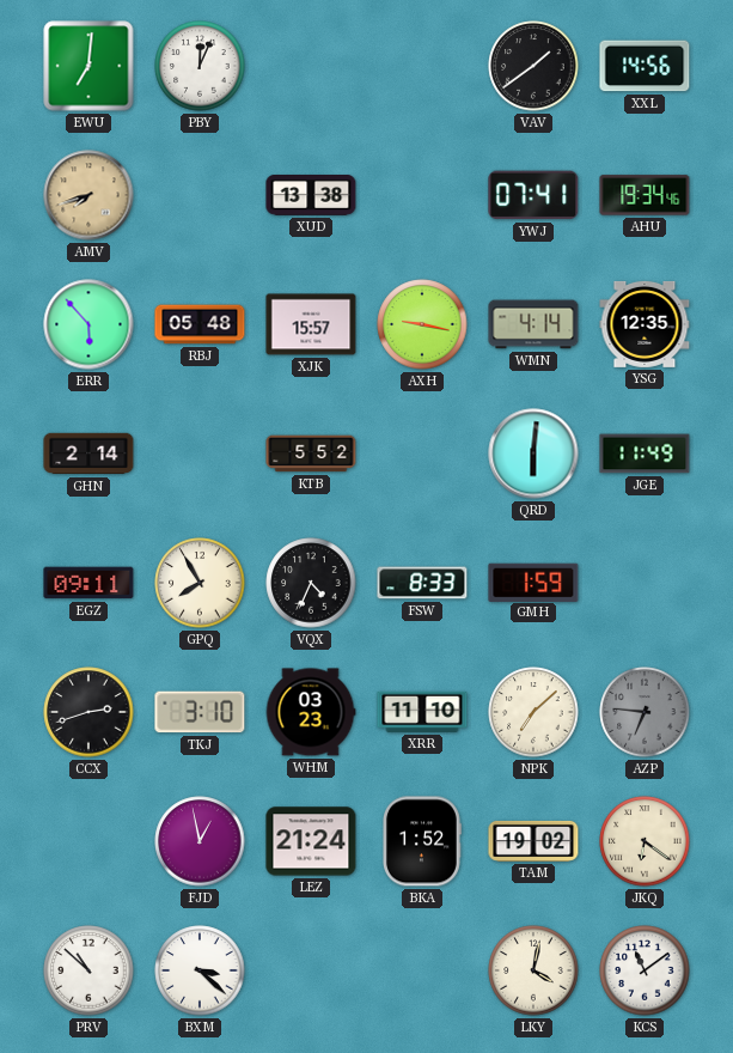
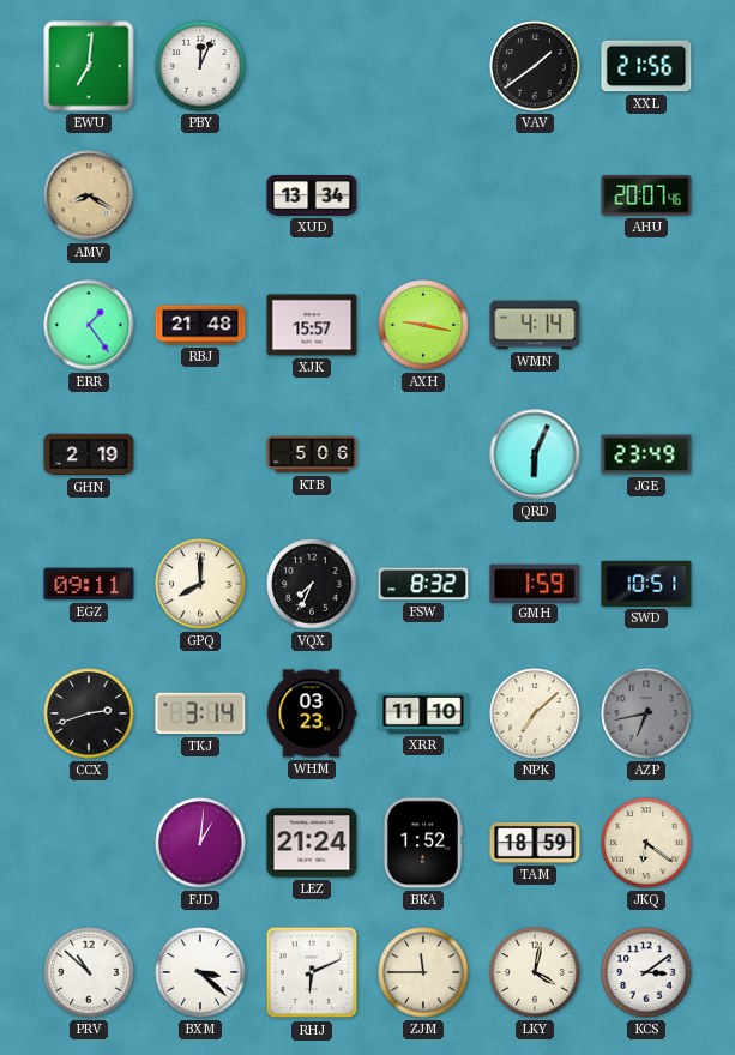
XXL: 14:56 -> 21:56 (646, 66)
AMV: 7:42 -> 8:20 (89, 195)
XUD: 13:38 -> 13:34 (312, 197)
YWJ: 07:41 -> none (533, 195)
AHU: 19:34 -> 20:07 (646, 195)
ERR: 5:53 -> 1:24 (89, 325)
RBJ: 05:48 -> 21:48 (200, 325)
YSG: 12:35 -> none (645, 324)
GHN: 2:14 -> 2:19 (89, 454)
KTB: 5:52 -> 5:06 (312, 454)
QRD: 6:01 -> 6:04 (535, 454)
JGE: 11:49 -> 23:49 (646, 454)
GPQ: 7:55 -> 8:00 (200, 584)
VQX: 4:34 -> 7:34 (312, 584)
FSW: 8:33 -> 8:32 (423, 584)
SWD: none -> 10:51 (646, 584)
TKJ: 3:10 -> 3:14 (200, 713)
AZP: 6:46 -> 6:43 (646, 713)
FJD: 12:58 -> 1:01 (200, 843)
TAM: 19:02 -> 18:59 (535, 843)
RHJ: none -> 6:11 (312, 972)
ZJM: none -> 11:45 (423, 972)
KCS: 11:09 -> 3:09 (646, 972)
